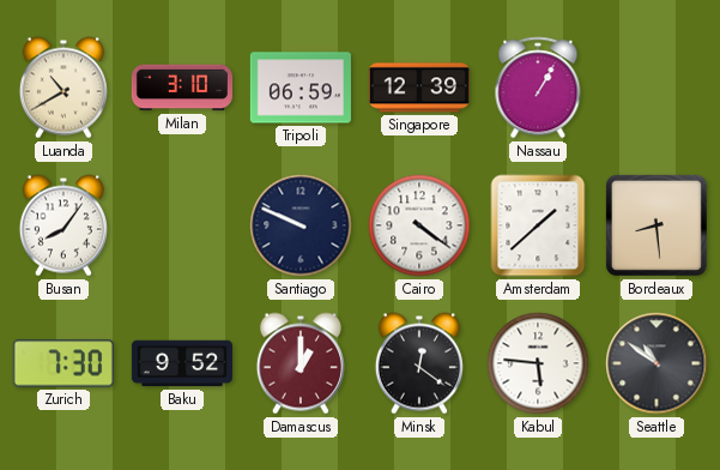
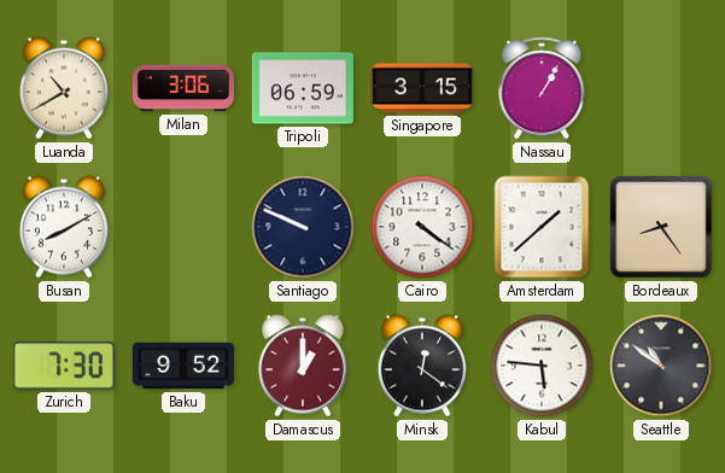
Milan: 3:10 -> 3:06 (183, 88)
Singapore: 12:39 -> 3:15 (422, 88)
Busan: 8:06 -> 8:10 (64, 227)
Bordeaux: 8:29 -> 8:24 (661, 227)
